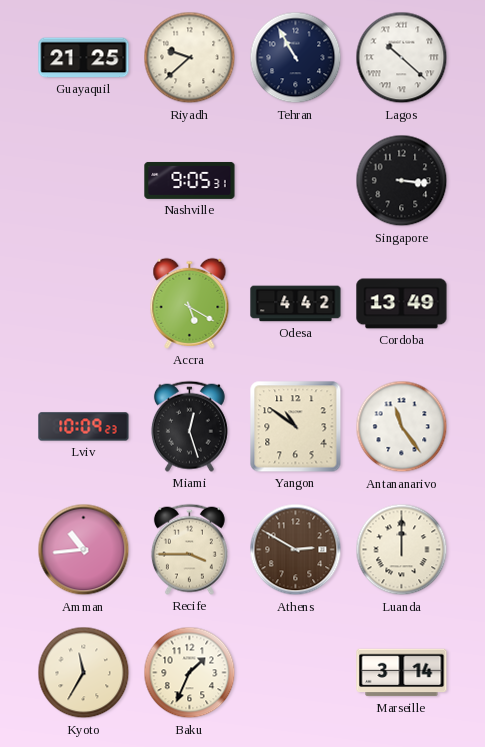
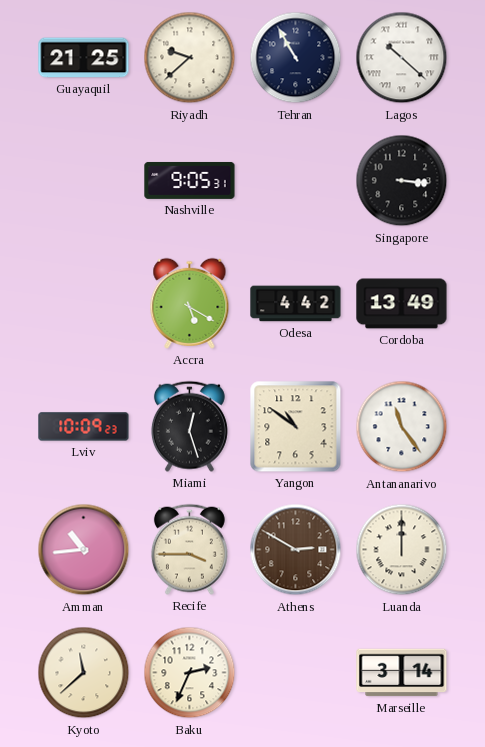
Kyoto: 11:35 -> 11:38 (84, 673)
Baku: 1:34 -> 2:34 (190, 673)
